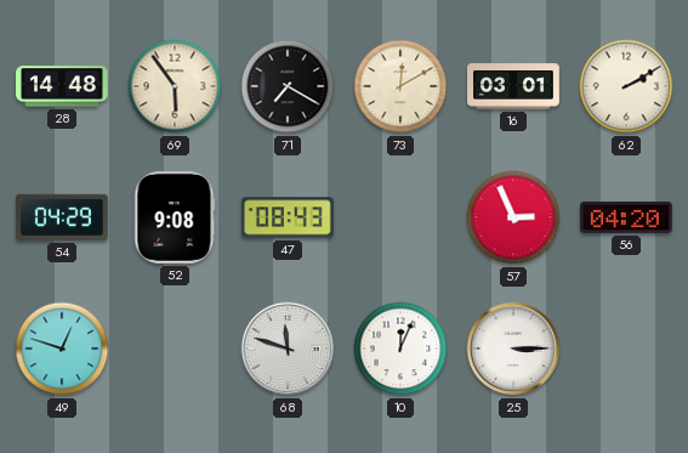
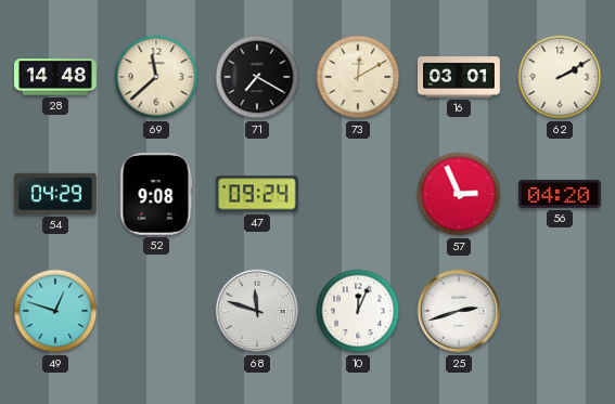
69: 5:54 -> 11:38 (156, 77)
47: 08:43 -> 09:24 (257, 194)
25: 3:15 -> 2:42 (459, 311)
